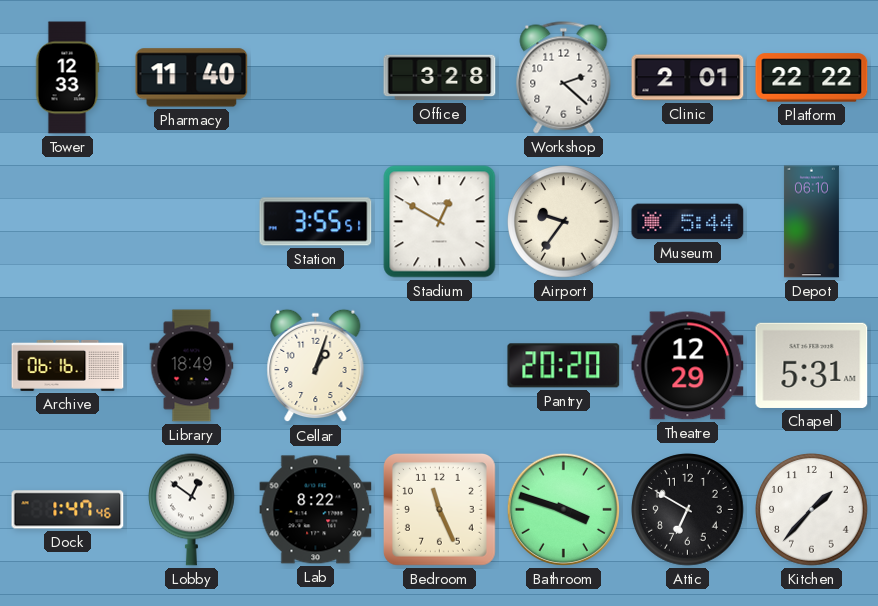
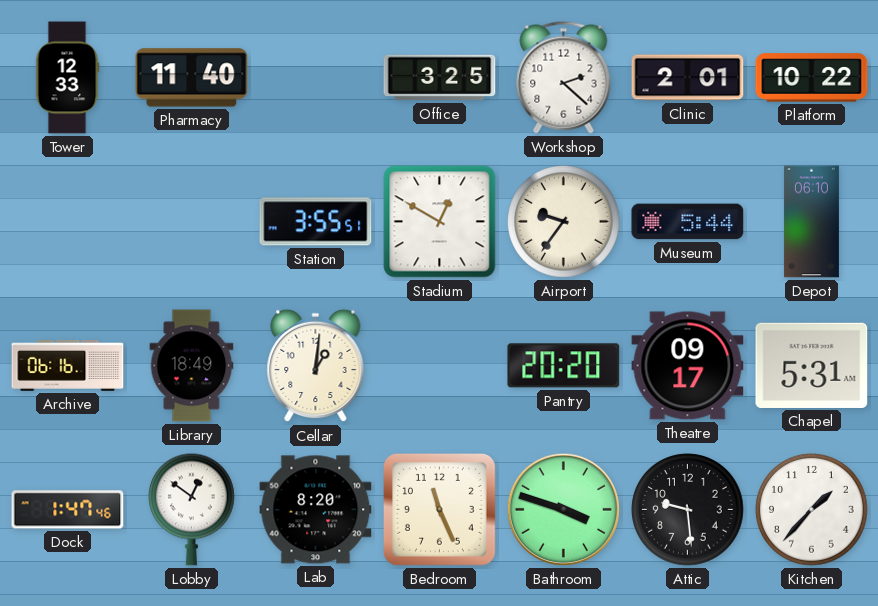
Office: 3:28 -> 3:25 (440, 78)
Platform: 22:22 -> 10:22 (812, 78)
Cellar: 1:03 -> 1:01 (316, 366)
Theatre: 12:29 -> 09:17 (688, 366)
Lab: 8:22 -> 8:20 (316, 510)
Attic: 6:50 -> 9:29 (688, 510)
